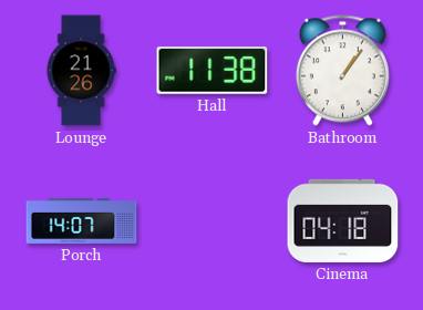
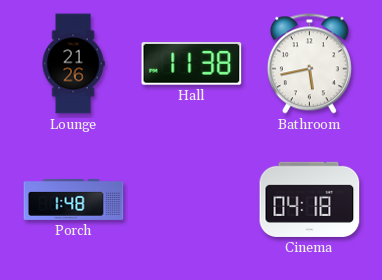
Bathroom: 1:06 -> 5:43 (309, 64)
Porch: 14:07 -> 1:48 (74, 199)
